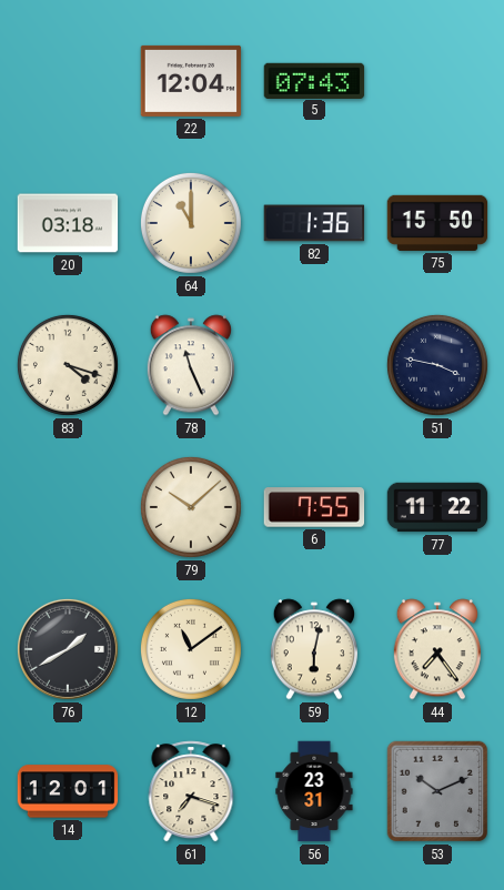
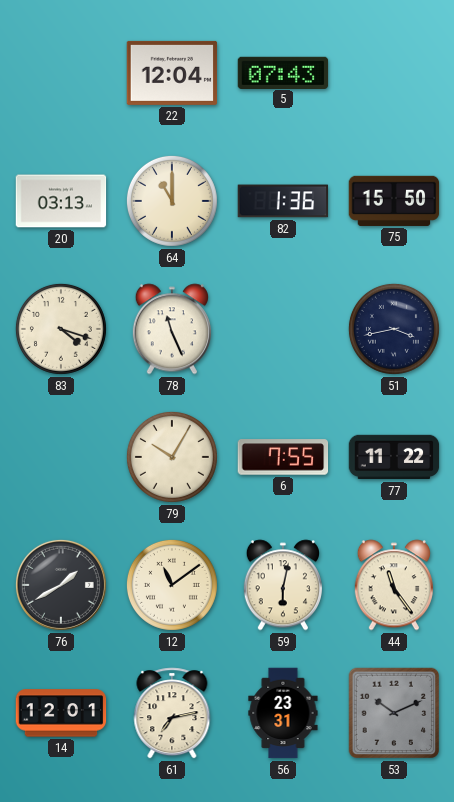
20: 03:18 -> 03:13 (61, 201)
51: 3:47 -> 3:43 (394, 329)
79: 10:08 -> 10:05 (172, 457)
44: 7:24 -> 11:24 (394, 585)
61: 7:18 -> 7:13 (172, 713)
